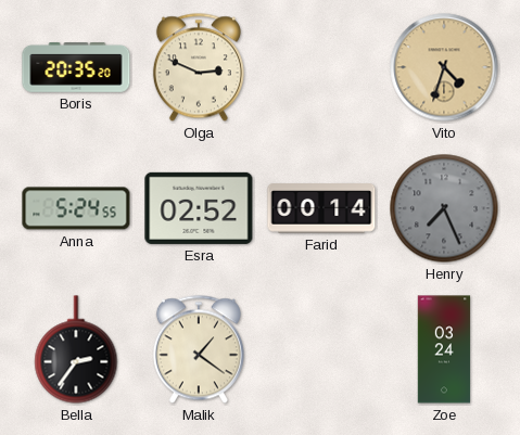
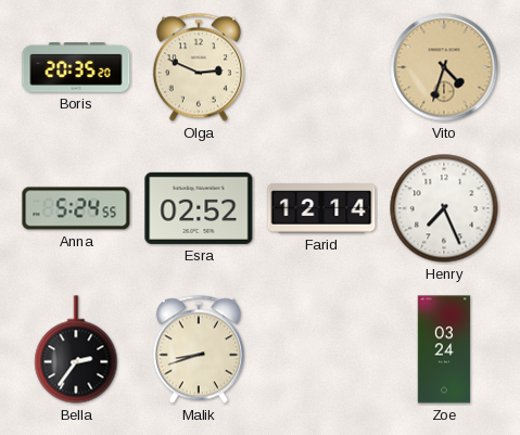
Farid: 00:14 -> 12:14 (321, 208)
Henry dial: grey -> white (444, 208)
Malik: 1:21 -> 8:42 (199, 349)
